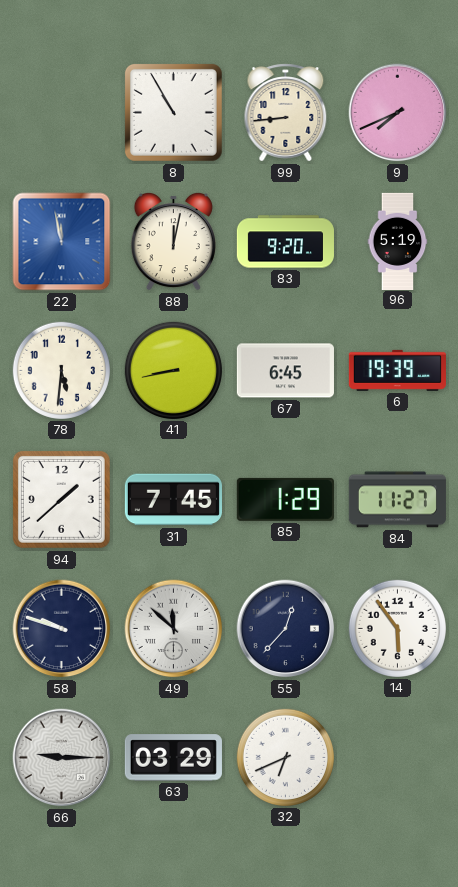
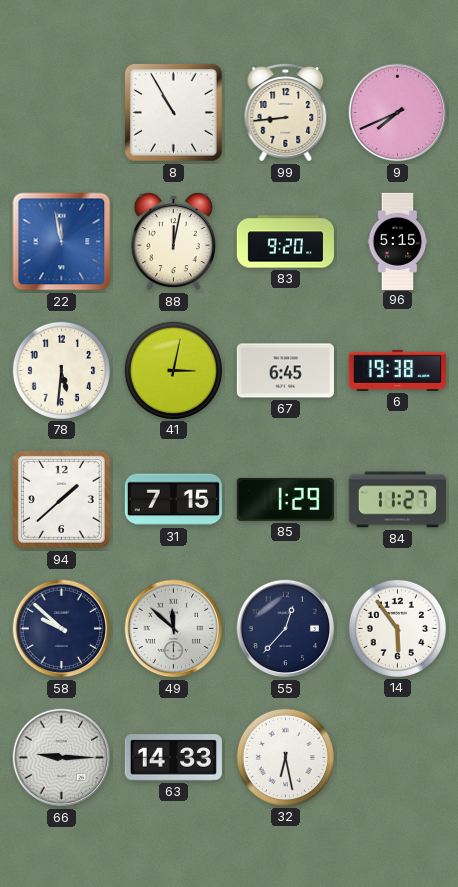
96: 5:19 -> 5:15 (398, 241)
41: 8:43 -> 3:02 (173, 370)
6: 19:39 -> 19:38 (397, 370)
31: 7:45 -> 7:15 (173, 500)
58: 9:48 -> 9:52 (62, 629)
63: 03:29 -> 14:33 (173, 758)
32: 6:41 -> 6:28 (285, 757)
